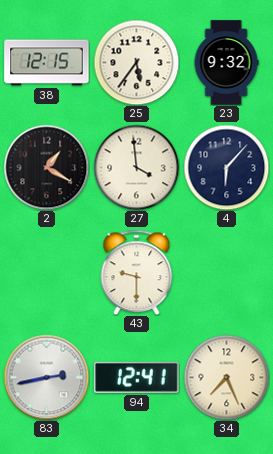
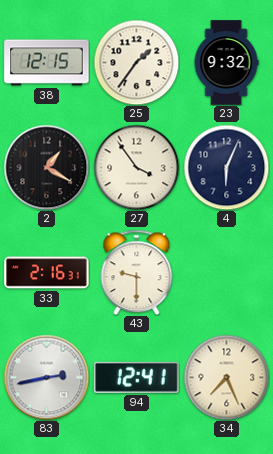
25: 5:36 -> 1:36 (136, 62)
27: 3:59 -> 3:54 (136, 167)
4: 6:07 -> 6:04 (226, 167)
33: none -> 2:16 (47, 273)
